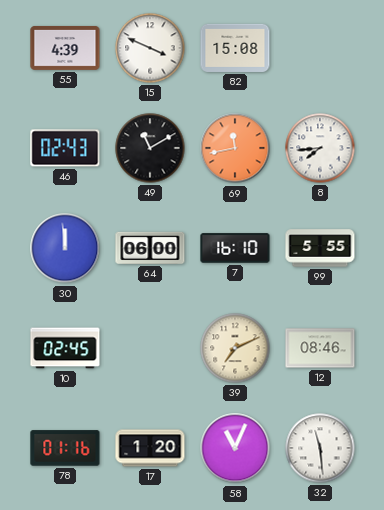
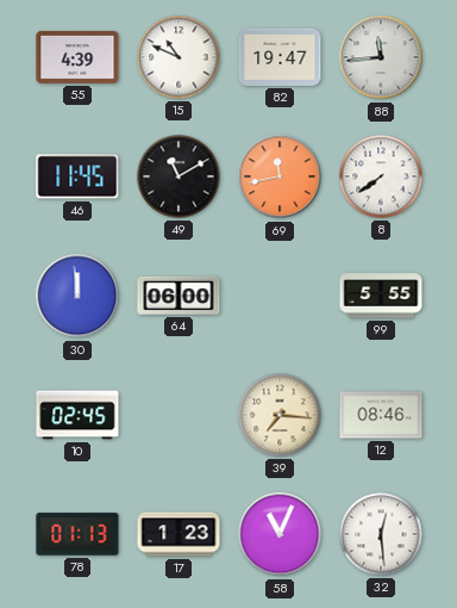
15: 3:49 -> 10:49 (179, 57)
82: 15:08 -> 19:47 (280, 57)
88: none -> 11:44 (381, 57)
46: 02:43 -> 11:45 (77, 176)
8: 7:44 -> 7:39 (381, 176)
7: 16:10 -> none (235, 248)
39: 7:11 -> 7:16 (280, 415)
78: 01:16 -> 01:13 (77, 534)
17: 1:20 -> 1:23 (179, 534)
32: 11:29 -> 12:29 (381, 534)
